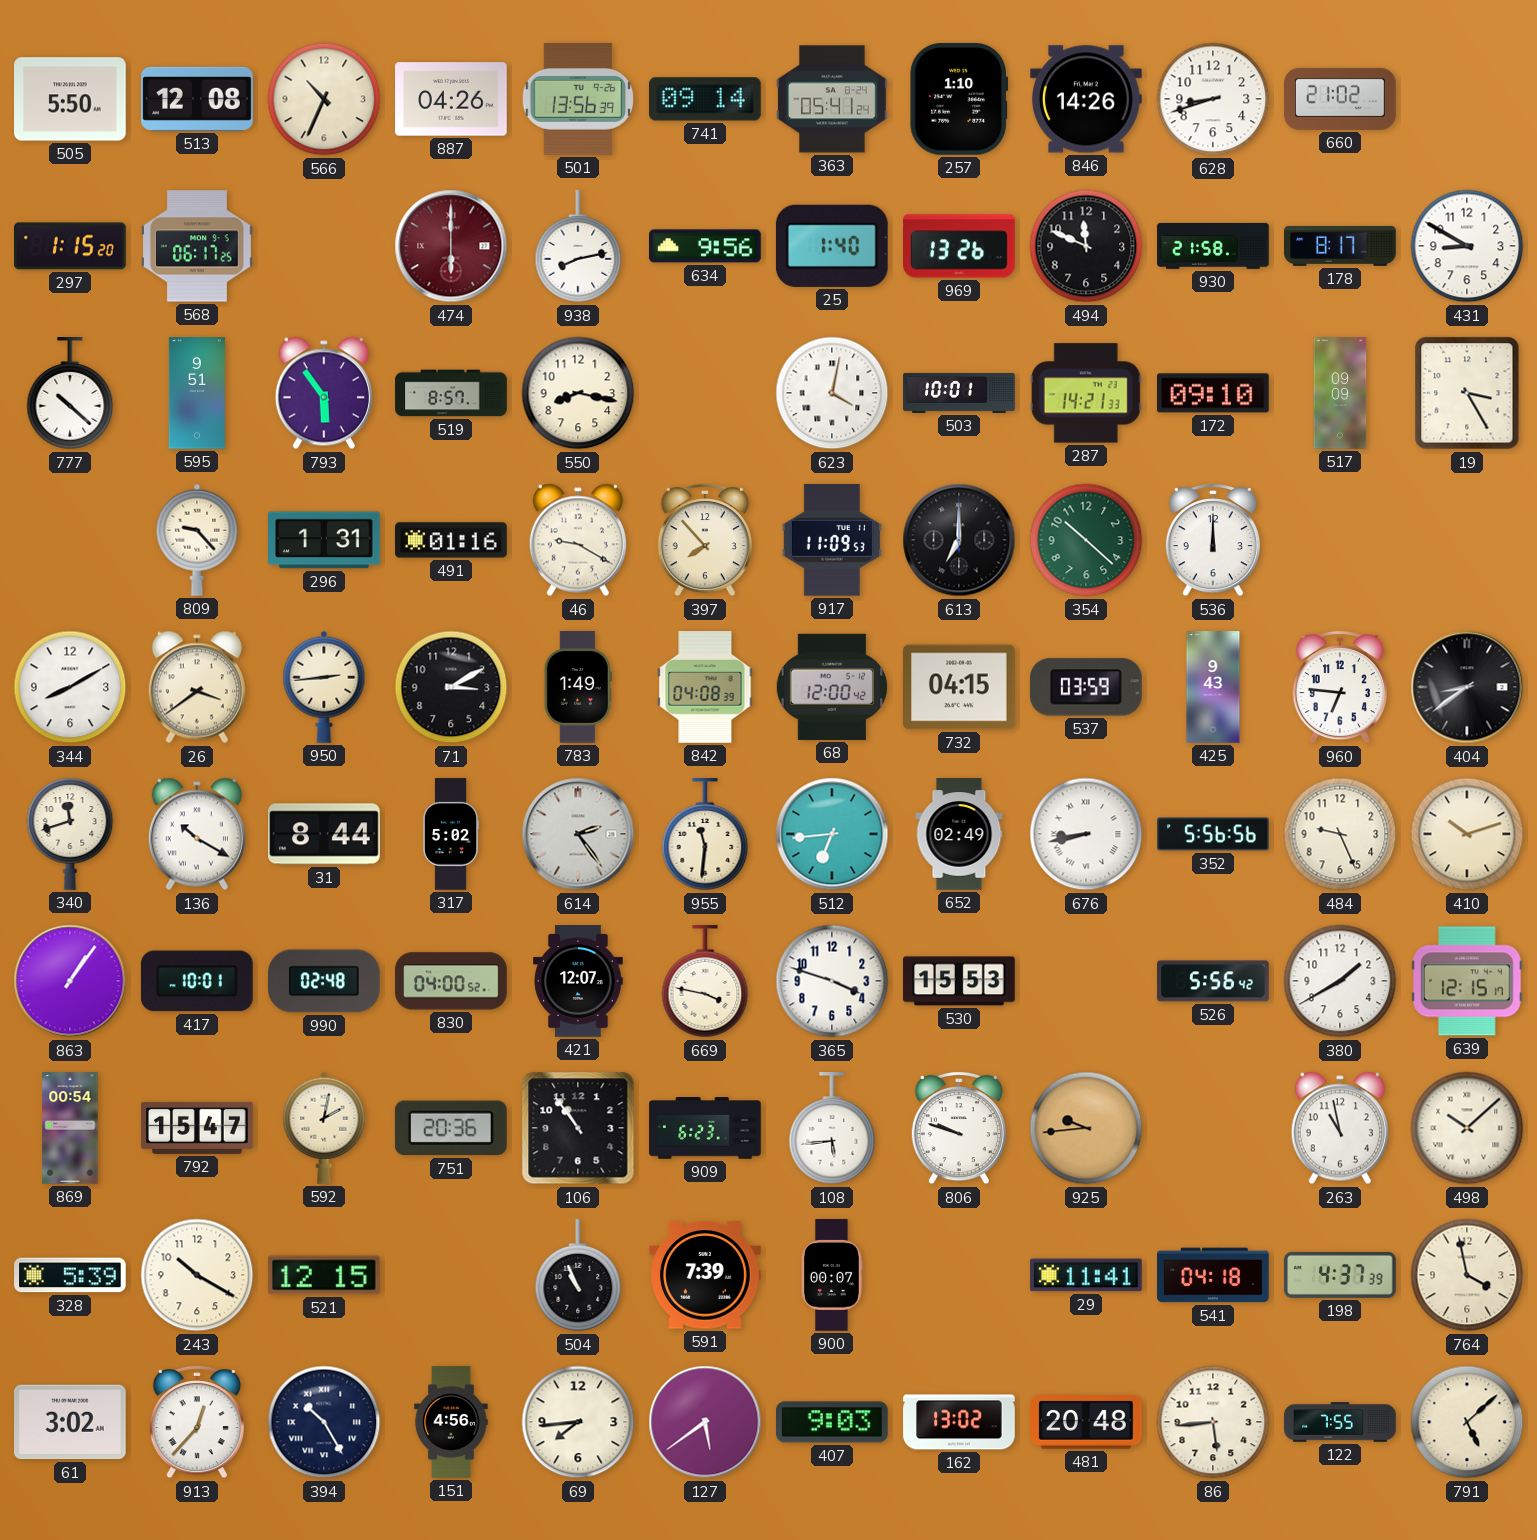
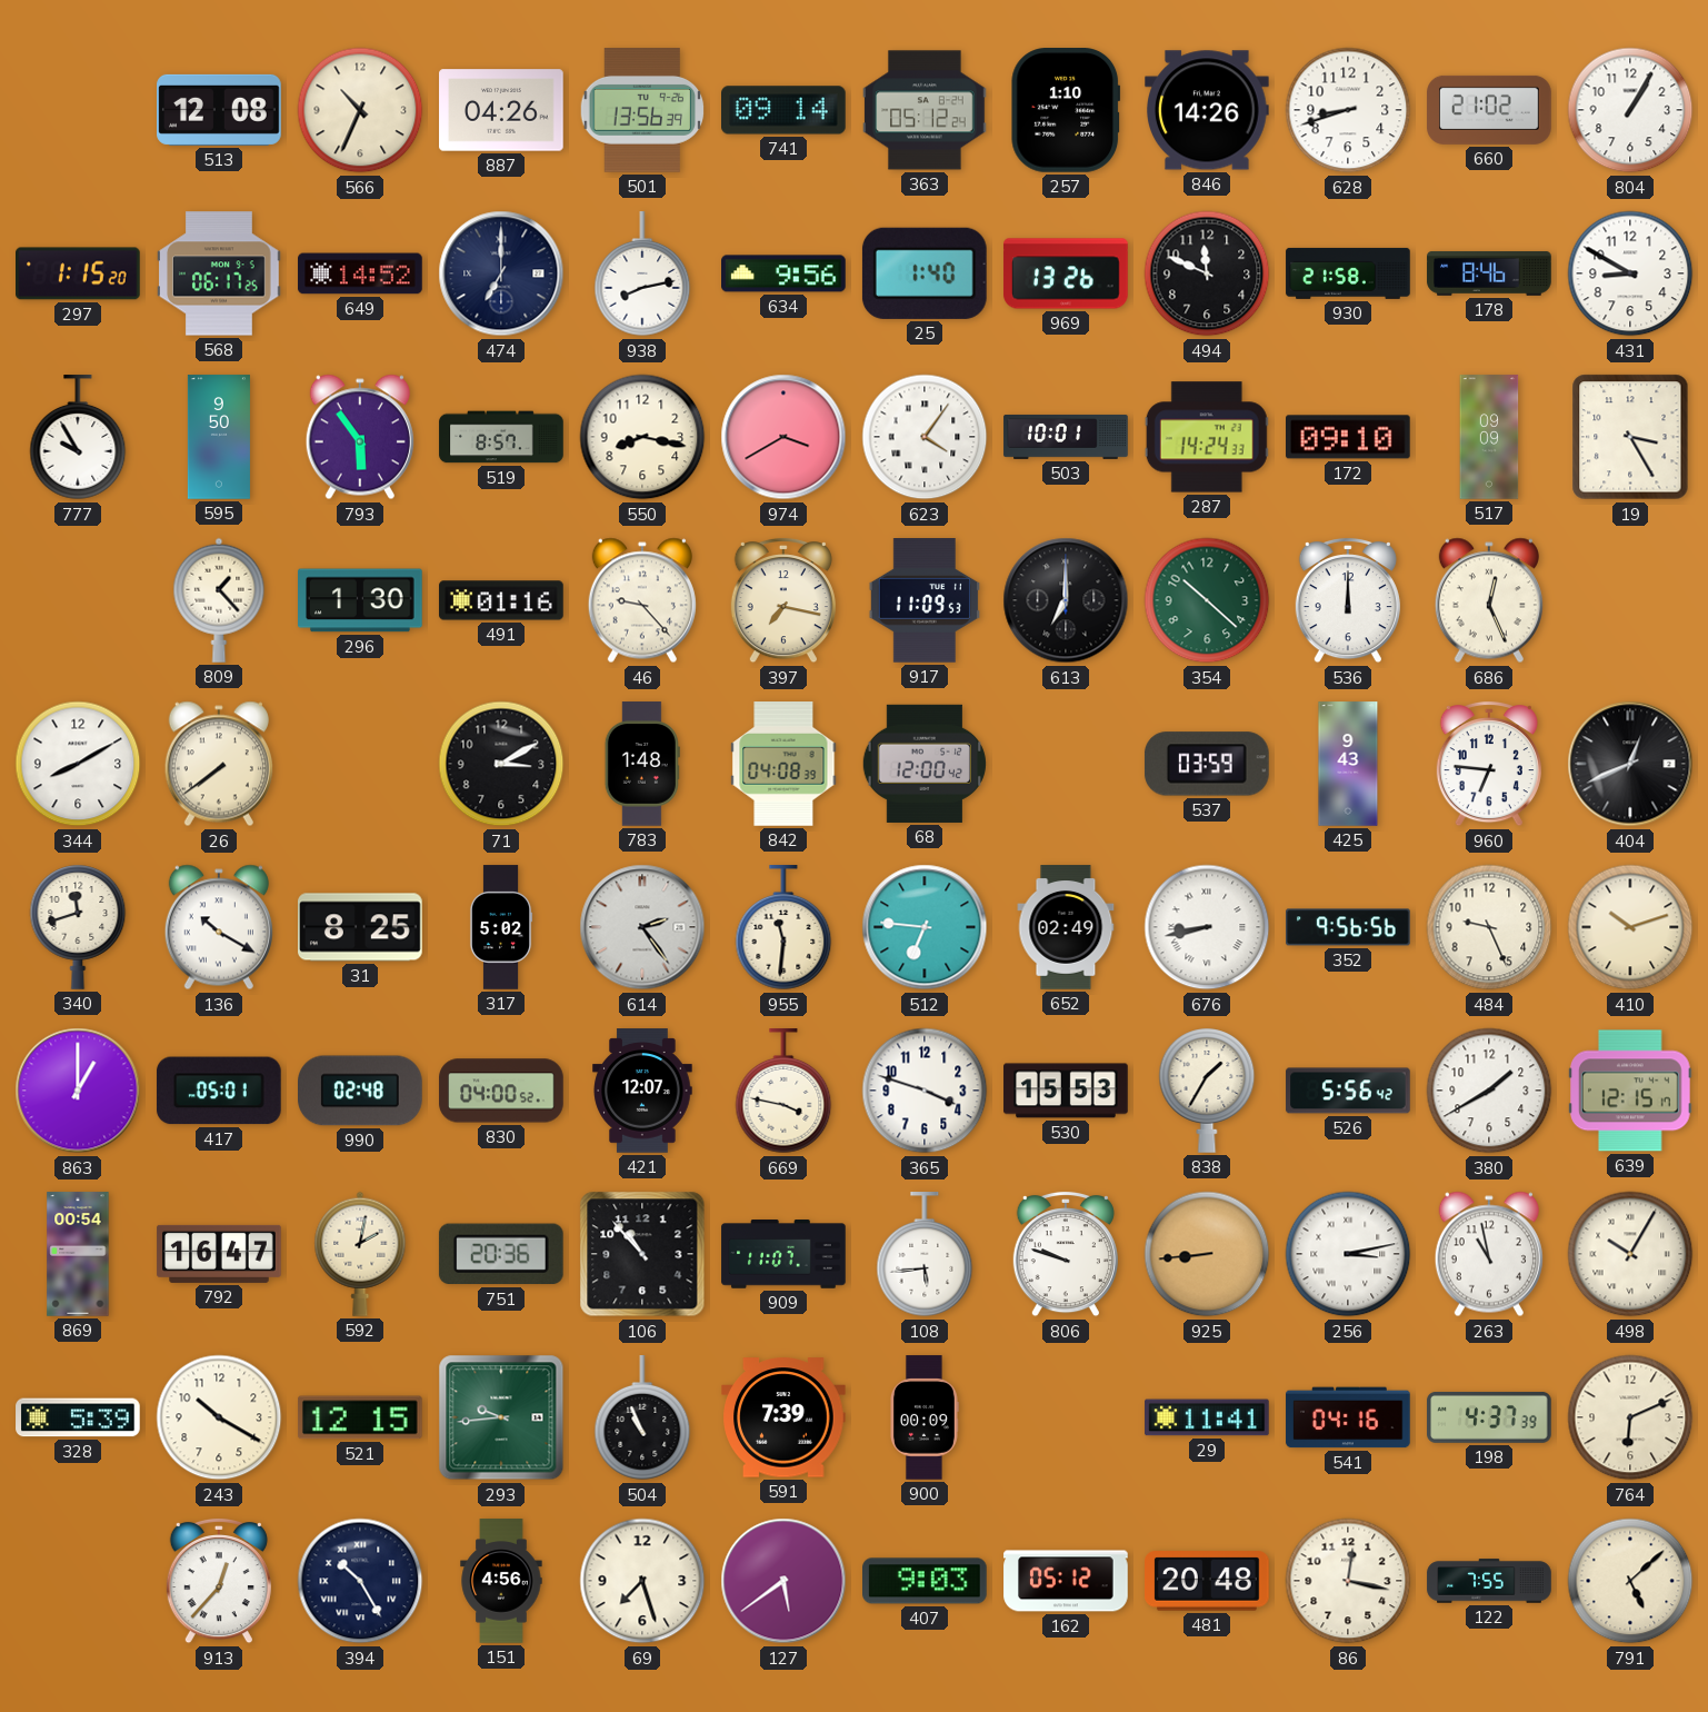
505: 5:50 -> none (71, 99)
363: 05:41 -> 05:12 (925, 110)
804: none -> 1:05 (1630, 110)
649: none -> 14:52 (360, 273)
474: 6:00 -> 7:00 (501, 273)
474 dial: burgundy -> navy (501, 273)
178: 8:17 -> 8:46 (1489, 273)
777: 10:22 -> 9:55 (78, 438)
595: 9:51 -> 9:50 (219, 437)
974: none -> 3:40 (783, 437)
623: 4:02 -> 4:06 (925, 437)
287: 14:21 -> 14:24 (1207, 437)
809: 9:23 -> 1:23 (219, 600)
296: 1:31 -> 1:30 (361, 600)
46: 9:20 -> 9:23 (642, 600)
397: 7:53 -> 7:17 (783, 600)
686: none -> 12:26 (1489, 600)
26: 3:39 -> 7:39 (219, 764)
950: 2:44 -> none (324, 687)
783: 1:49 -> 1:48 (642, 764)
732: 04:15 -> none (960, 687)
404: 8:39 -> 12:41 (1630, 764)
31: 8:44 -> 8:25 (361, 927)
512: 6:44 -> 6:46 (925, 927)
352: 5:56 -> 9:56 (1348, 927)
863: 1:06 -> 1:00 (78, 1091)
417: 10:01 -> 05:01 (219, 1091)
838: none -> 1:35 (1207, 1091)
792: 15:47 -> 16:47 (219, 1254)
106: 10:54 -> 10:53 (642, 1254)
909: 6:23 -> 11:07 (783, 1254)
925: 9:44 -> 8:44 (1207, 1254)
256: none -> 3:13 (1348, 1254)
498: 10:08 -> 10:05 (1630, 1254)
293: none -> 9:44 (501, 1417)
900: 00:07 -> 00:09 (925, 1417)
541: 04:18 -> 04:16 (1348, 1417)
764: 3:58 -> 6:11 (1630, 1417)
61: 3:02 -> none (71, 1422)
69: 7:44 -> 7:27 (642, 1581)
162: 13:02 -> 05:12 (1066, 1581)
86: 5:44 -> 12:17 (1348, 1581)
